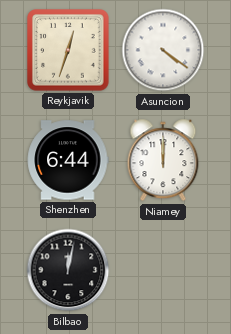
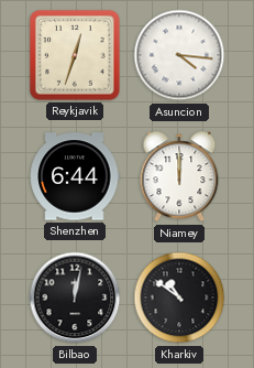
Asuncion: 4:21 -> 4:16 (179, 55)
Kharkiv: none -> 10:51 (179, 297)
